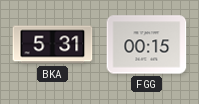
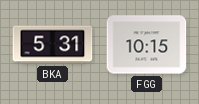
FGG: 00:15 -> 10:15 (147, 45)
